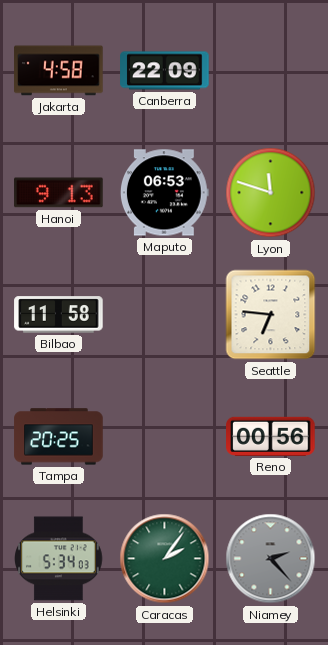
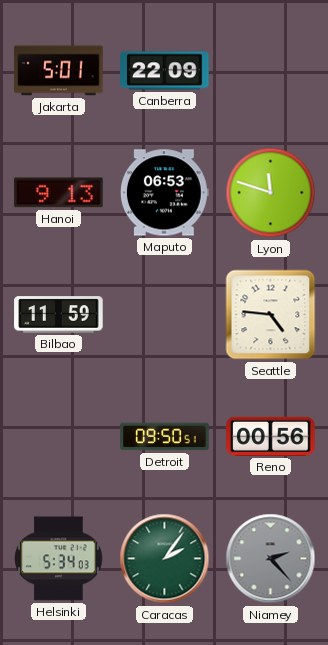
Jakarta: 4:58 -> 5:01 (59, 71)
Bilbao: 11:58 -> 11:59 (59, 315)
Seattle: 6:46 -> 4:46 (271, 315)
Tampa: 20:25 -> none (59, 437)
Detroit: none -> 09:50 (165, 437)
